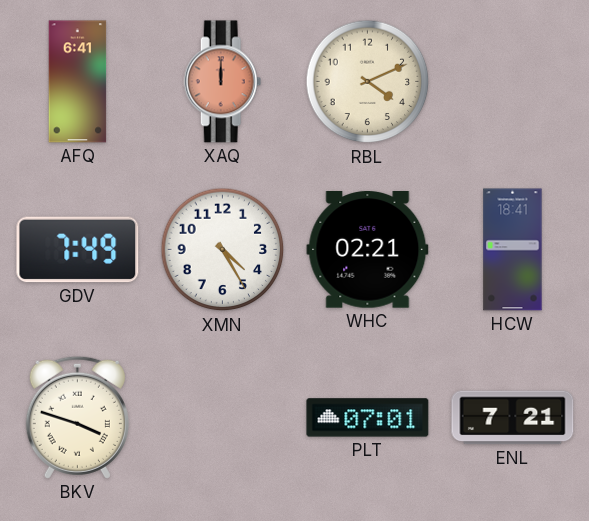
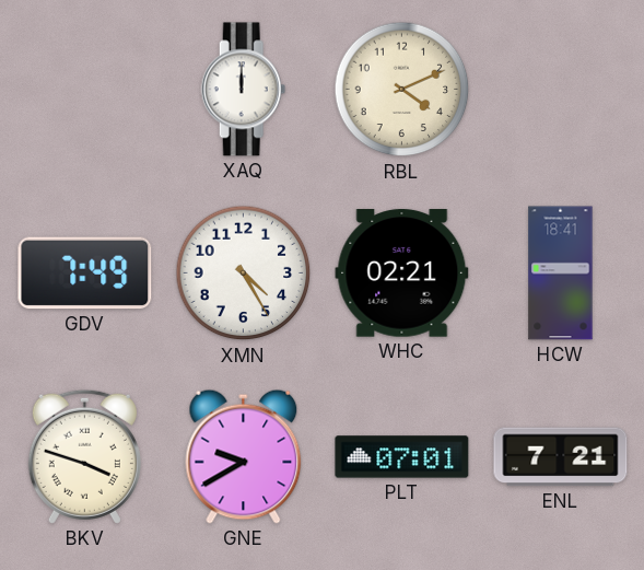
AFQ: 6:41 -> none (78, 82)
XAQ dial: salmon -> white (244, 90)
GNE: none -> 9:40 (244, 456)
